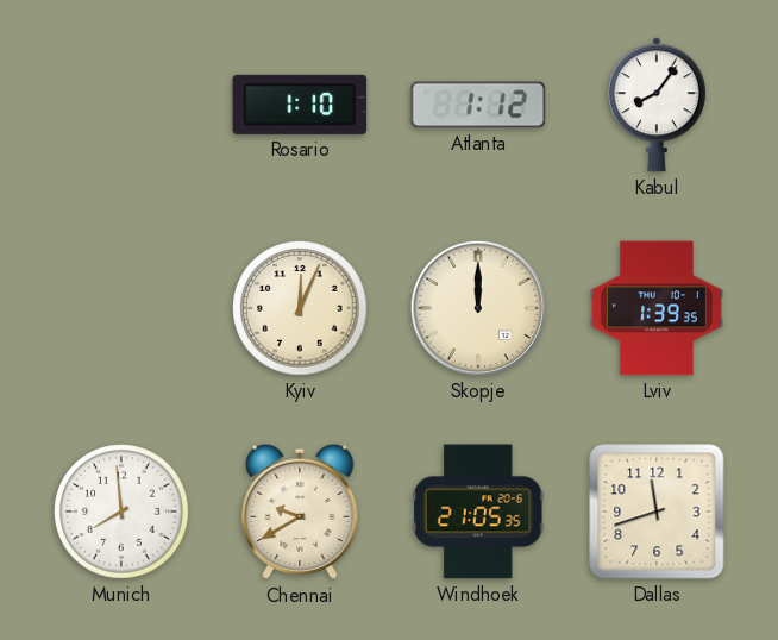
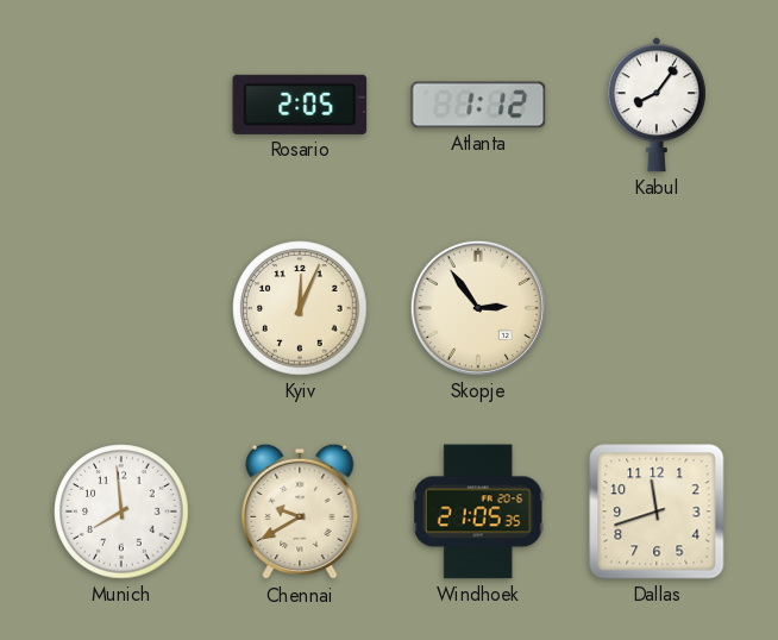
Rosario: 1:10 -> 2:05 (300, 105)
Skopje: 12:00 -> 2:54 (478, 308)
Lviv: 1:39 -> none (657, 308)
